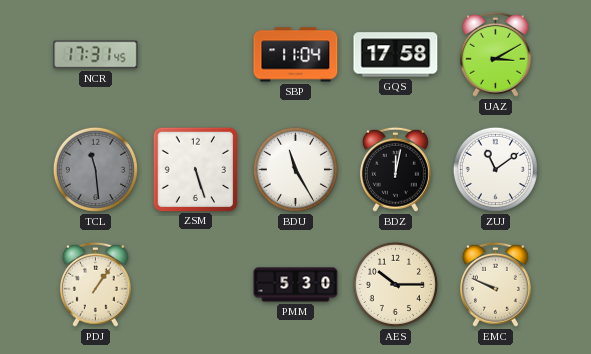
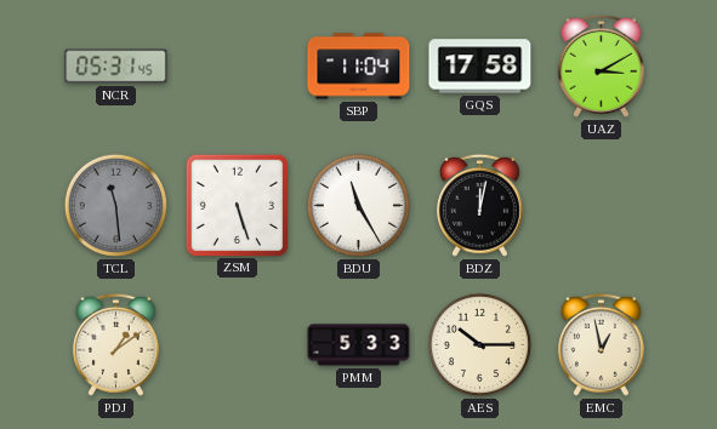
NCR: 17:31 -> 05:31 (116, 67)
ZUJ: 11:09 -> none (495, 169)
PDJ: 1:06 -> 1:09 (115, 344)
PMM: 5:30 -> 5:33 (359, 345)
EMC: 9:49 -> 12:58 (601, 344)
